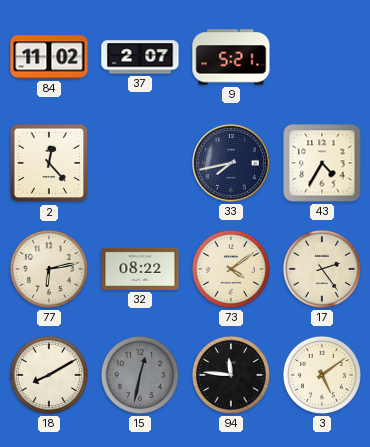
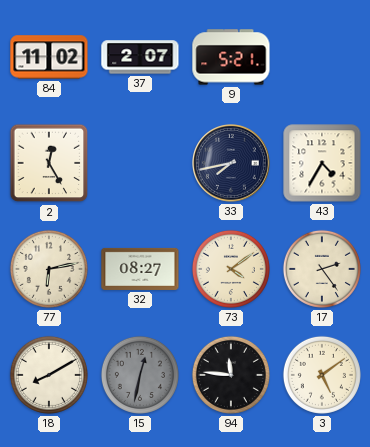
2: 12:23 -> 12:25 (49, 163)
32: 08:22 -> 08:27 (140, 269)
